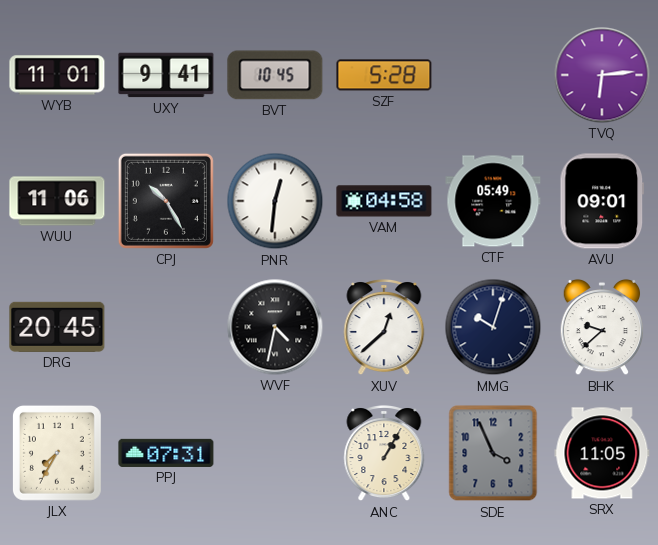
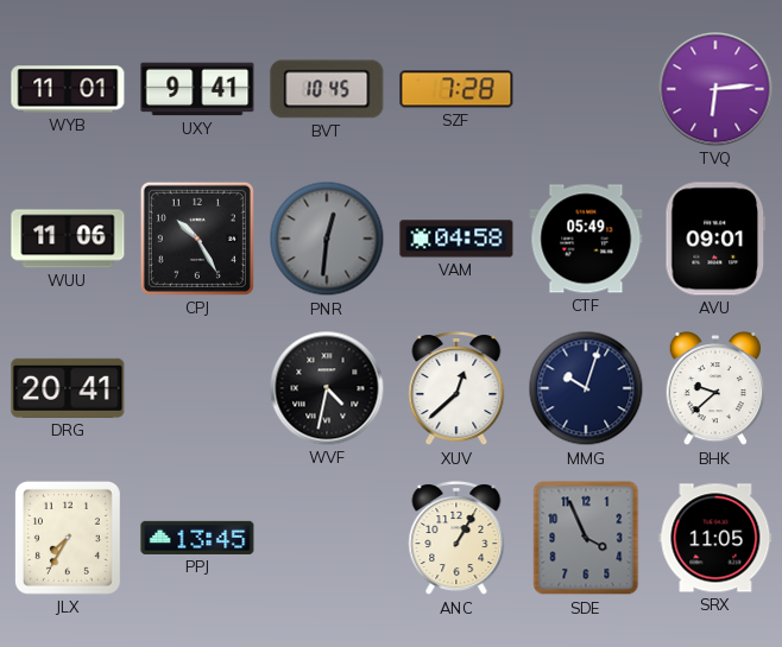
SZF: 5:28 -> 7:28 (456, 89)
PNR dial: white -> grey (327, 239)
DRG: 20:45 -> 20:41 (68, 388)
PPJ: 07:31 -> 13:45 (197, 538)
